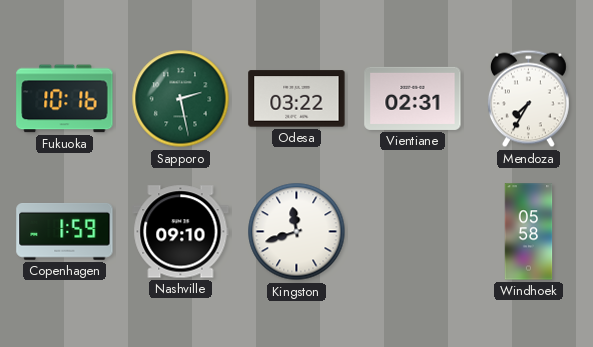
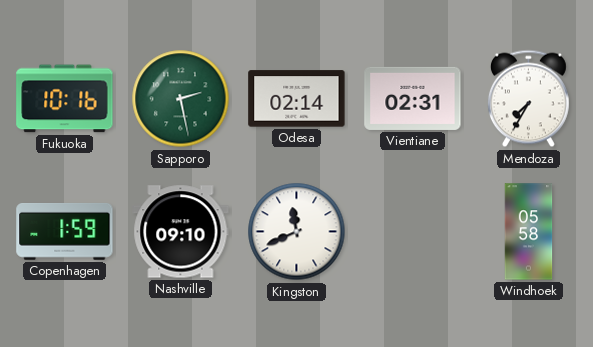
Odesa: 03:22 -> 02:14 (297, 99)
Kingston: 11:42 -> 11:41 (297, 232)
